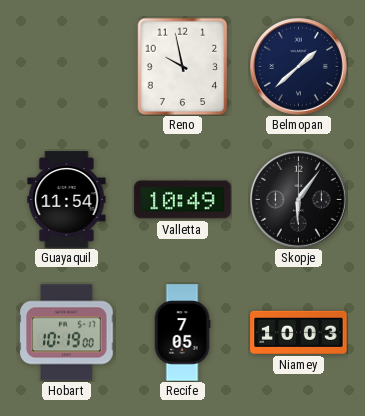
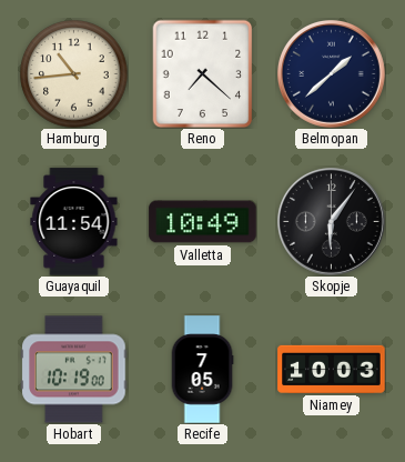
Hamburg: none -> 10:44 (74, 74)
Reno: 9:58 -> 7:22 (203, 73)
